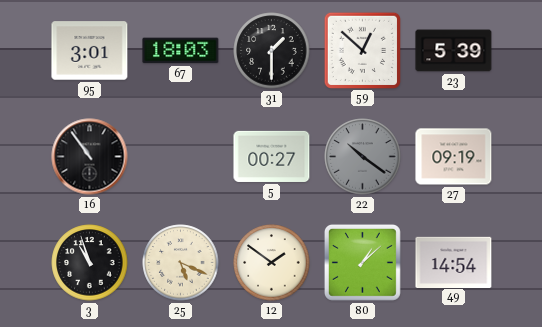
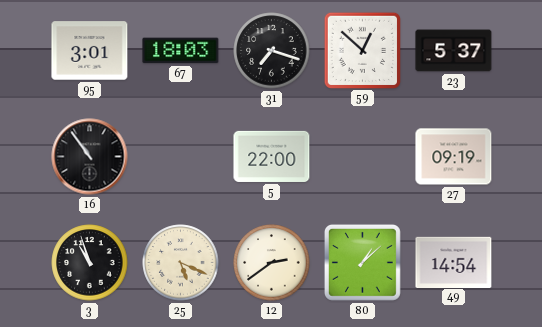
31: 1:30 -> 7:18 (272, 51)
23: 5:39 -> 5:37 (454, 51)
5: 00:27 -> 22:00 (272, 156)
22: 10:21 -> none (363, 157)
12: 1:51 -> 2:39 (272, 263)
